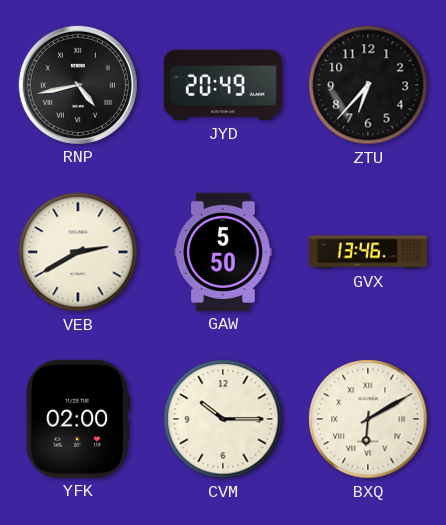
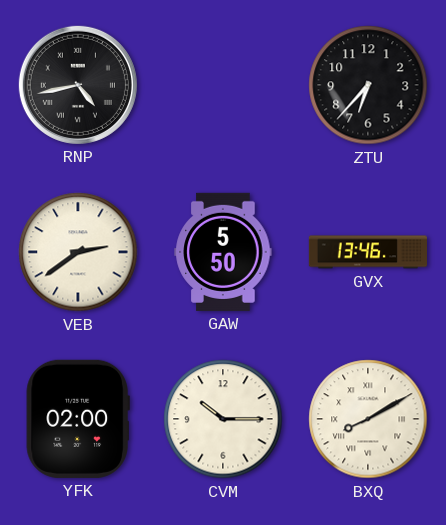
JYD: 20:49 -> none (223, 85)
VEB: 2:40 -> 2:39 (78, 252)
BXQ: 6:10 -> 8:10 (368, 419)
